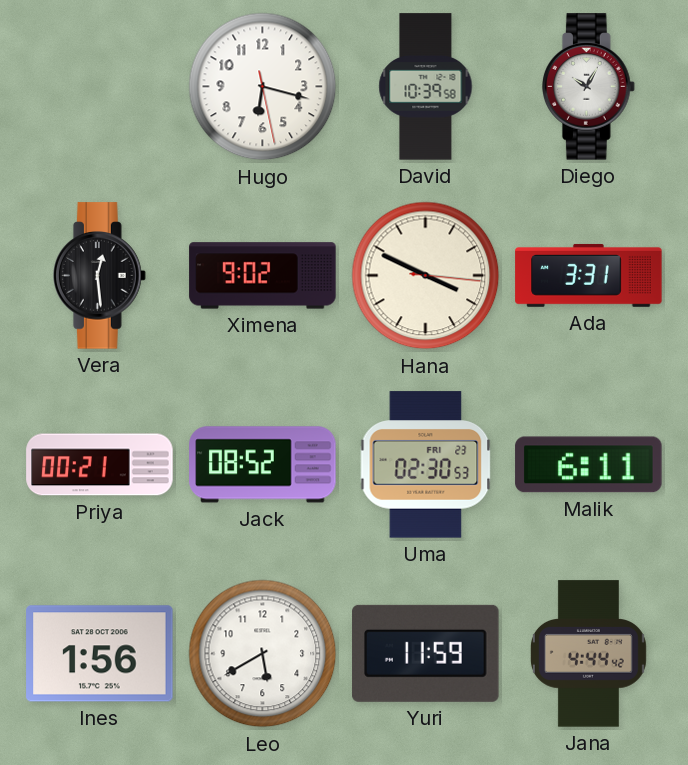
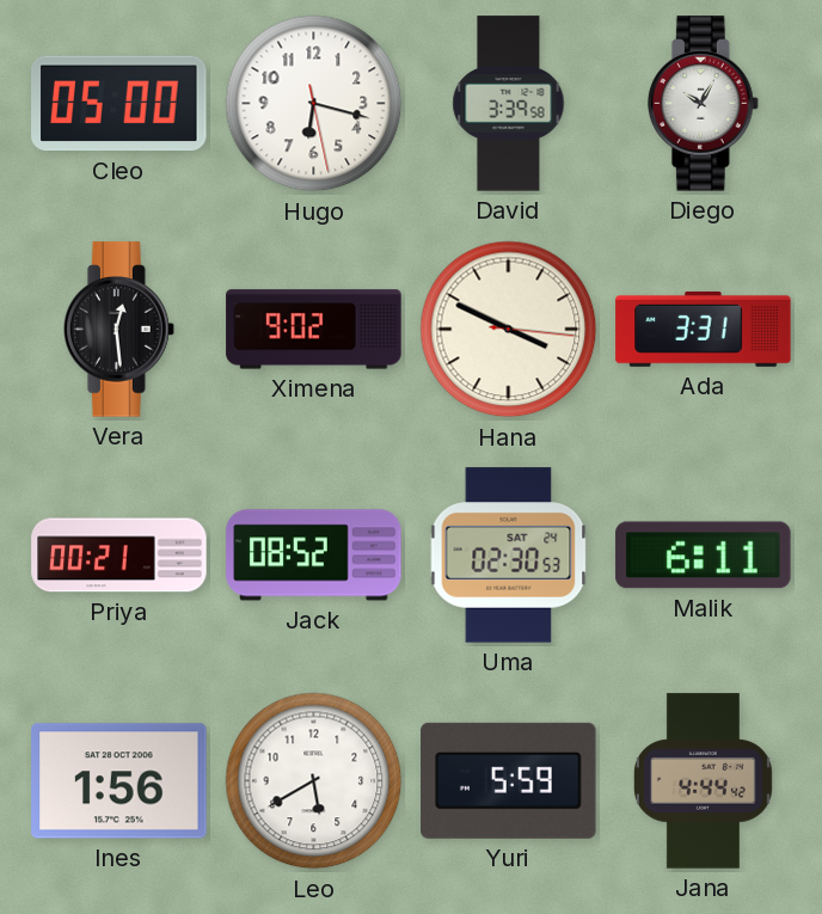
Cleo: none -> 05:00 (119, 104)
David: 10:39 -> 3:39 (509, 104)
Uma date: FRI 23 -> SAT 24 (509, 556)
Yuri: 11:59 -> 5:59 (509, 780)
